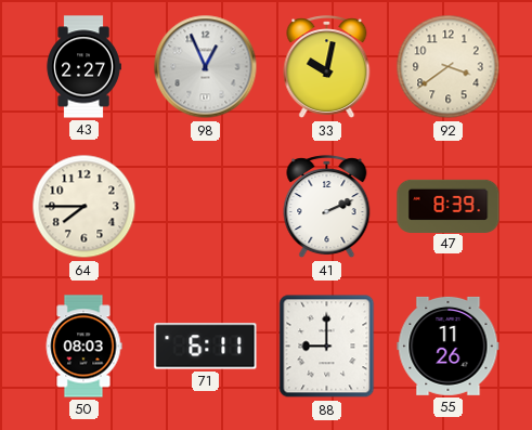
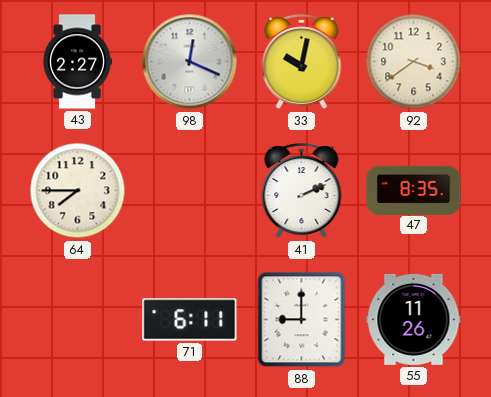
98: 12:56 -> 12:19 (190, 62)
47: 8:39 -> 8:35 (414, 190)
50: 08:03 -> none (83, 347)
